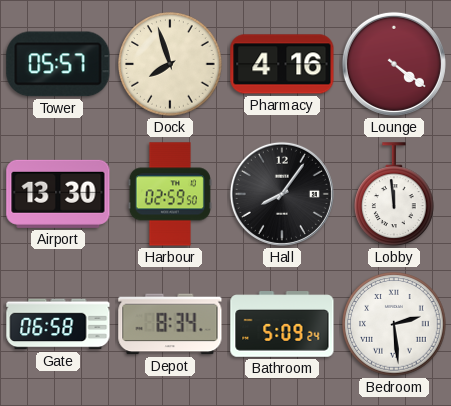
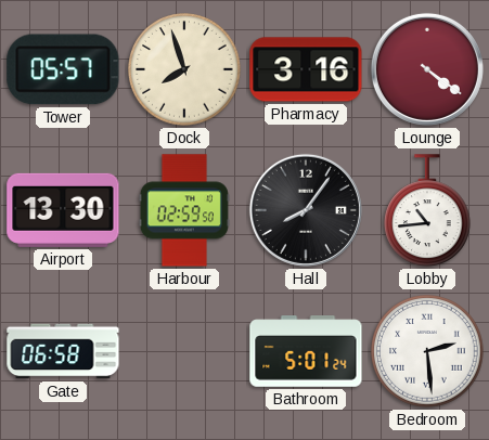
Pharmacy: 4:16 -> 3:16 (306, 69)
Lobby: 11:59 -> 10:44 (428, 210)
Depot: 8:34 -> none (170, 324)
Bathroom: 5:09 -> 5:01 (306, 351)
